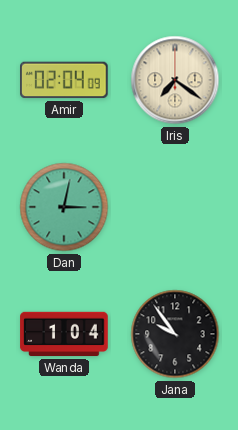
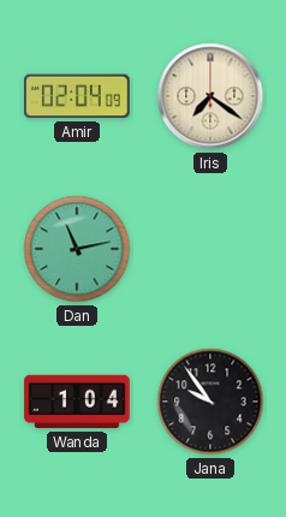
Dan: 3:02 -> 11:13 (77, 249)
